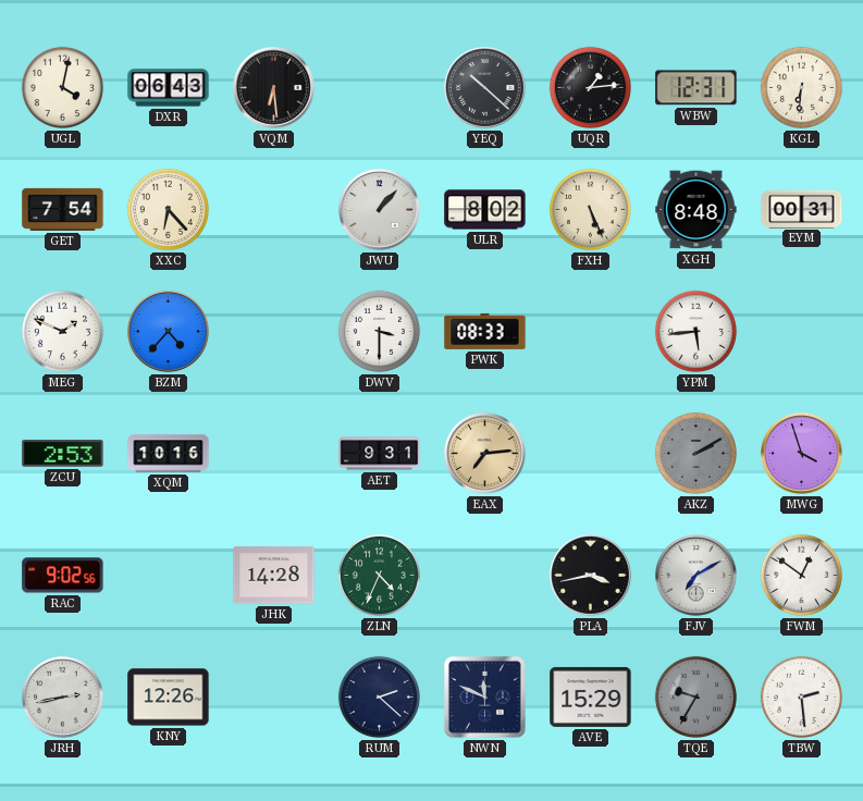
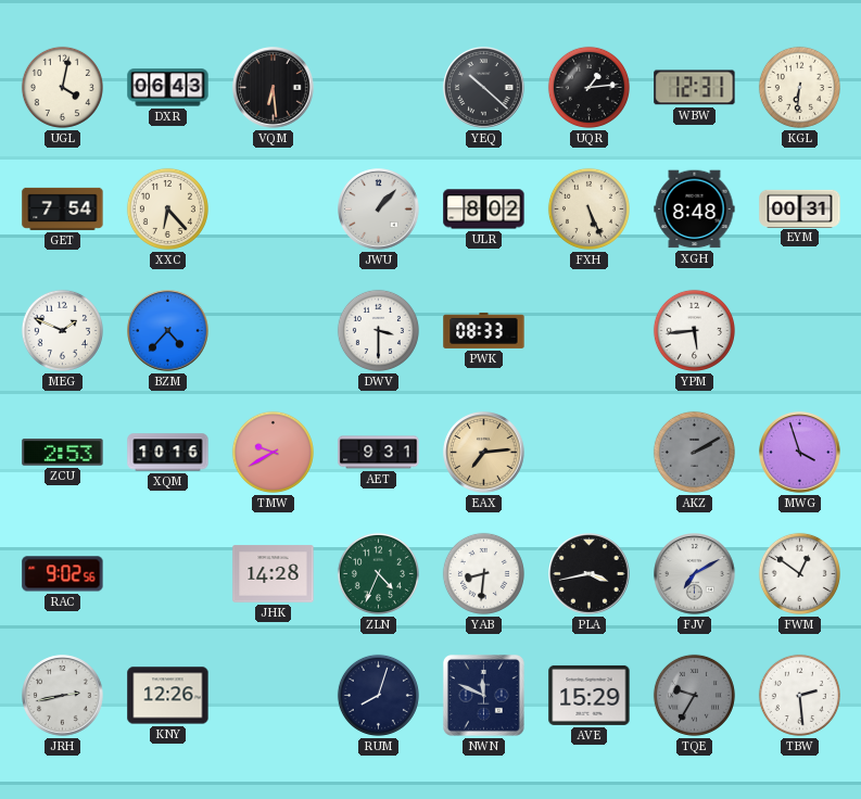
TMW: none -> 9:40 (273, 452)
YAB: none -> 8:31 (483, 573)
RUM: 2:22 -> 8:03 (378, 695)
